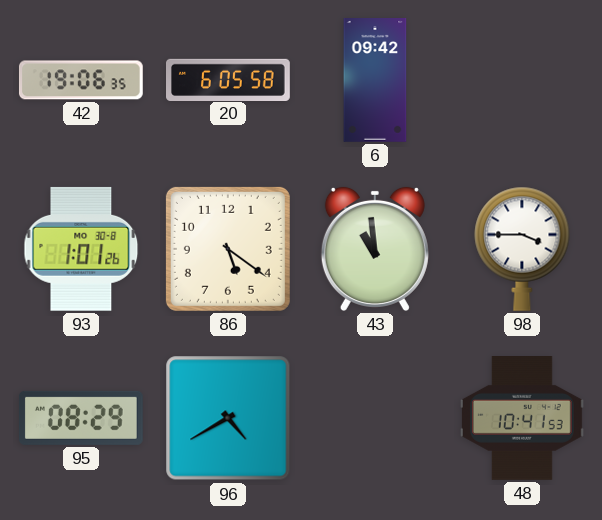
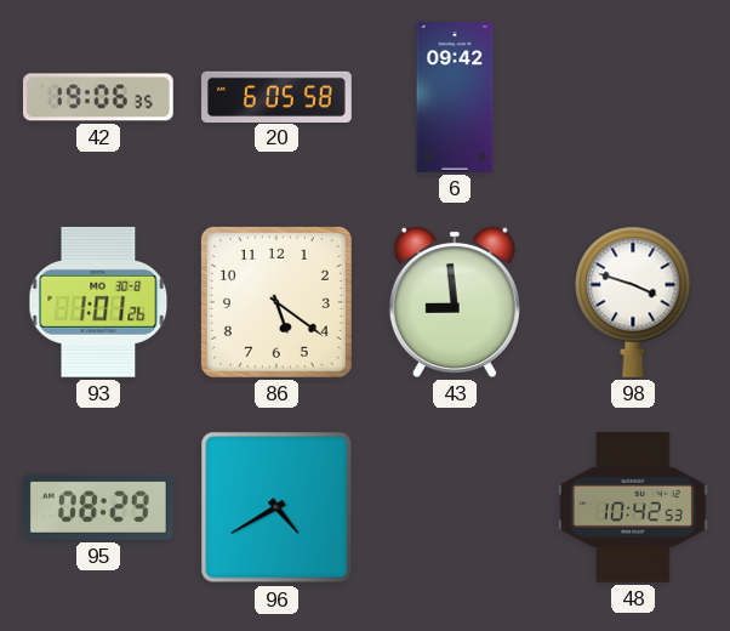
43: 10:59 -> 8:59 (455, 302)
98: 3:45 -> 3:48 (633, 302)
48: 10:41 -> 10:42 (634, 508)
